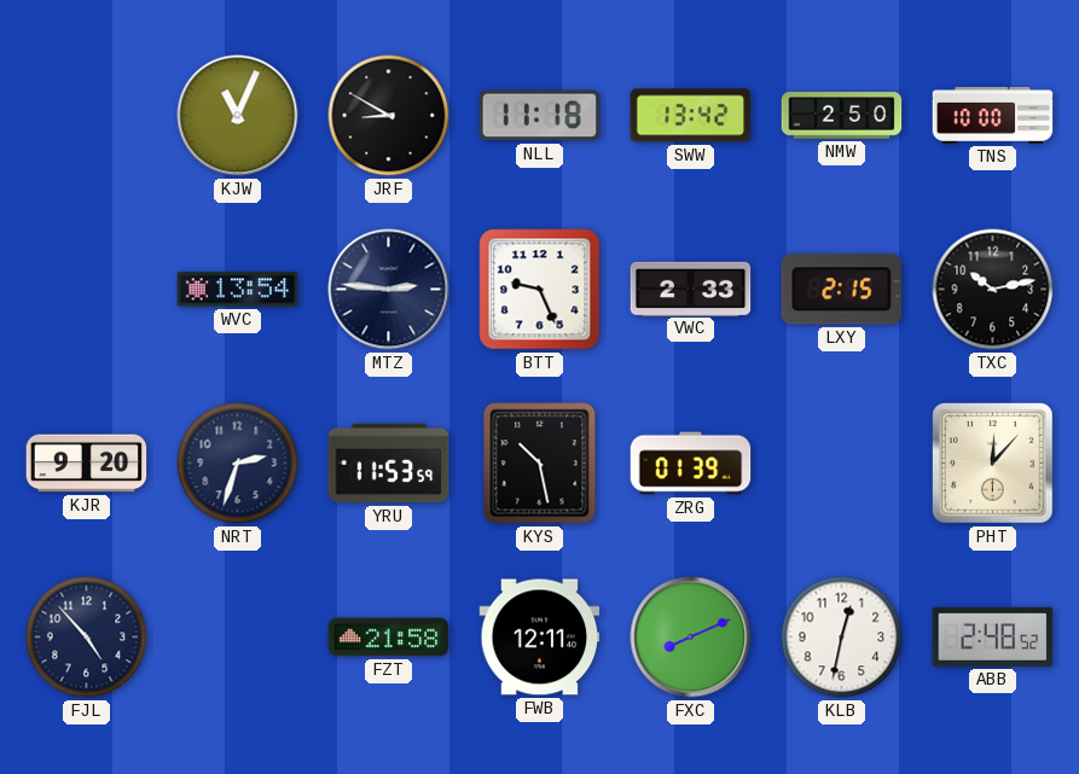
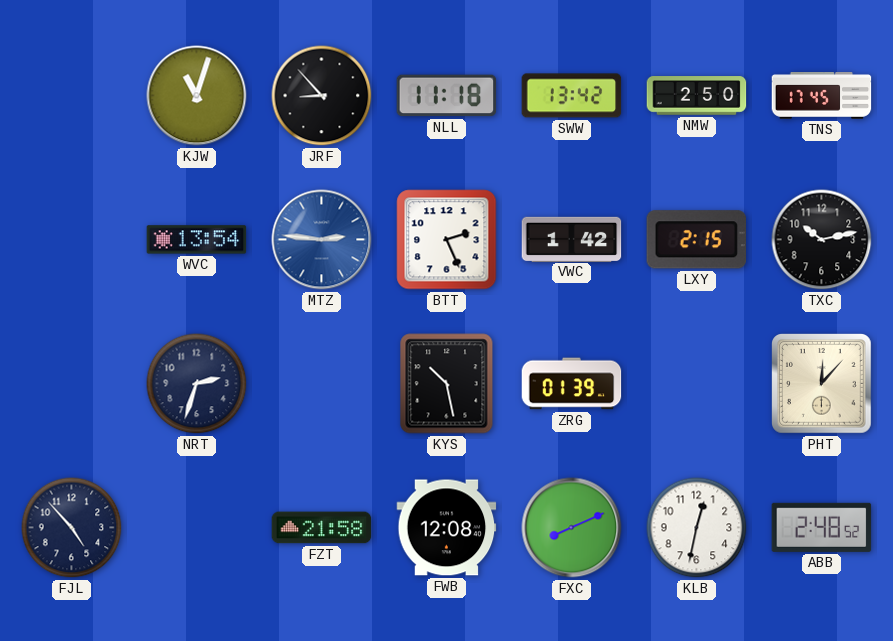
KJW: 11:04 -> 11:03 (197, 96)
JRF: 8:50 -> 8:53 (322, 96)
TNS: 10:00 -> 17:45 (822, 96)
MTZ dial: navy -> blue (322, 240)
BTT: 9:26 -> 2:26 (447, 240)
VWC: 2:33 -> 1:42 (572, 239)
KJR: 9:20 -> none (87, 464)
YRU: 11:53 -> none (389, 464)
FWB: 12:11 -> 12:08 (447, 528)
